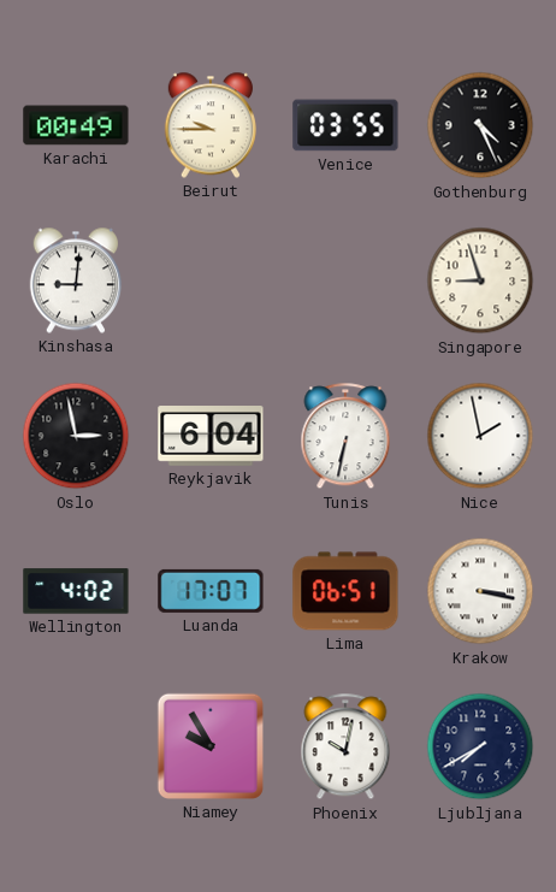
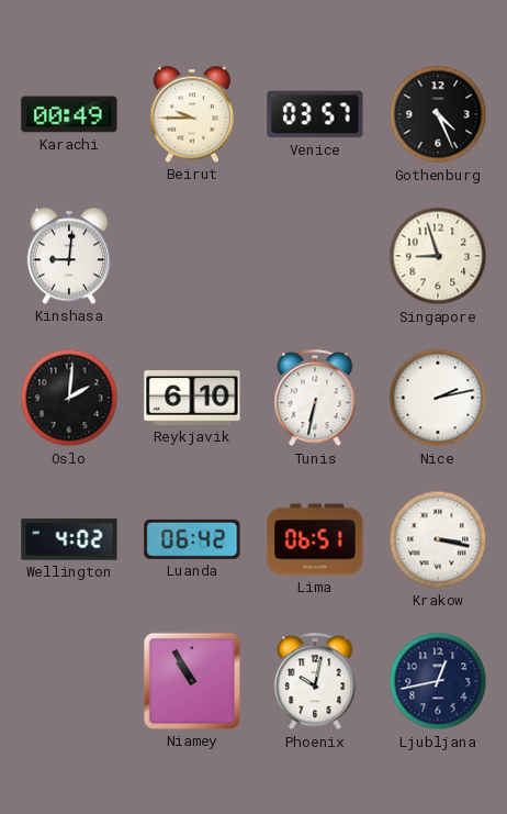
Venice: 03:55 -> 03:57 (315, 114)
Oslo: 2:58 -> 2:01 (69, 398)
Reykjavik: 6:04 -> 6:10 (192, 399)
Nice: 1:58 -> 2:13 (438, 398)
Luanda: 17:07 -> 06:42 (192, 539)
Niamey: 9:55 -> 10:55 (192, 681)
Ljubljana: 7:40 -> 12:43 (438, 681)
